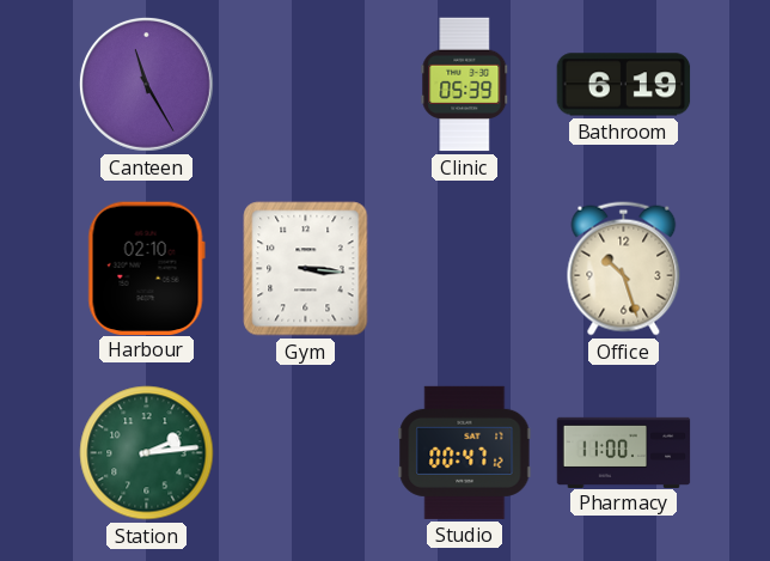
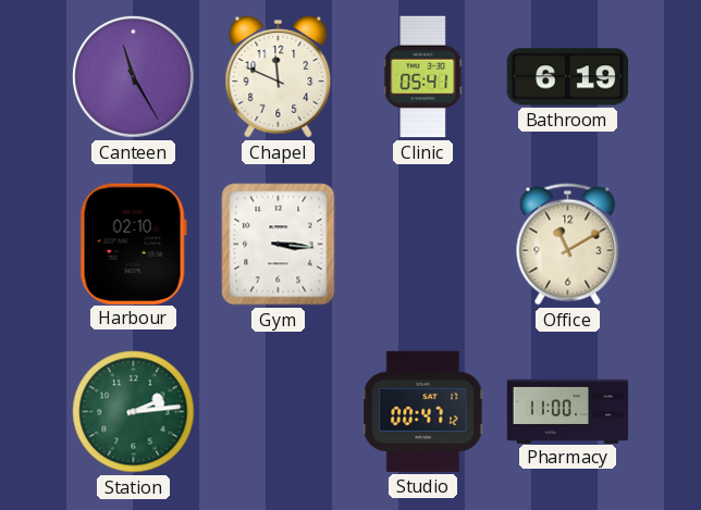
Chapel: none -> 11:49 (279, 77)
Clinic: 05:39 -> 05:41 (423, 77)
Office: 10:27 -> 11:10 (568, 245)
